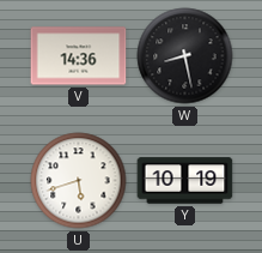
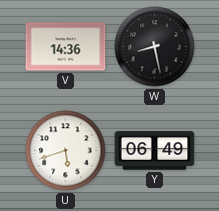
Y: 10:19 -> 06:49 (155, 151)
